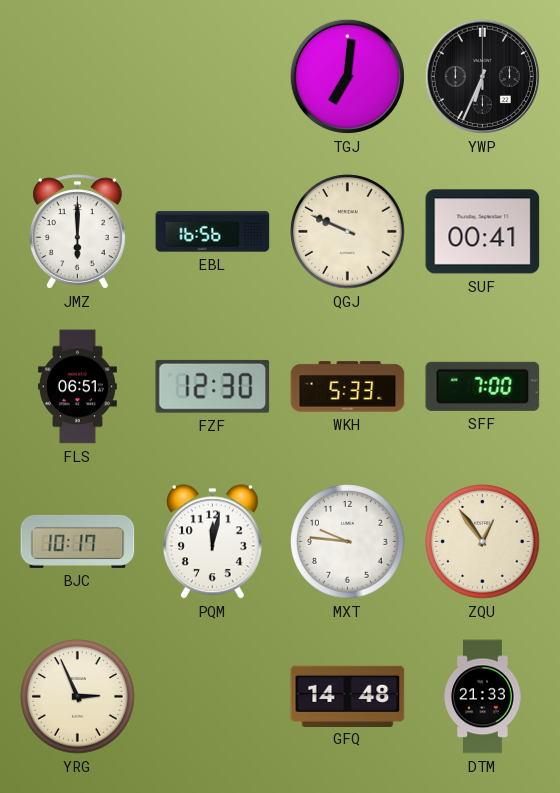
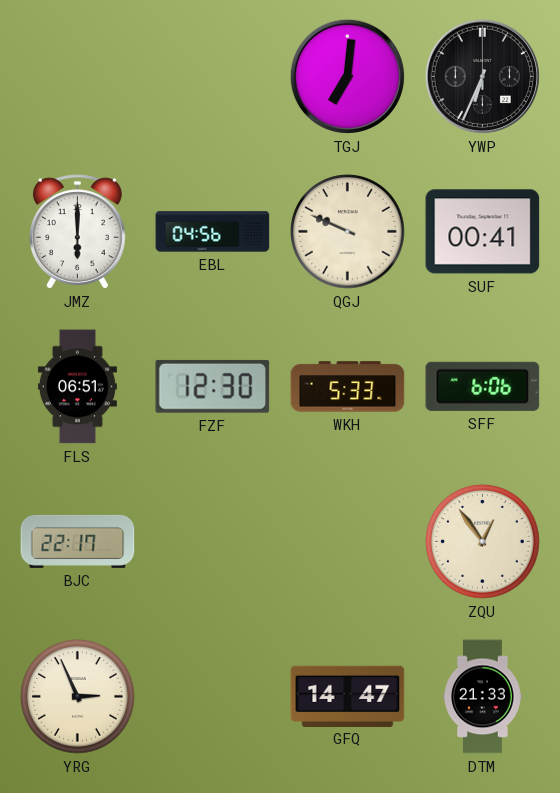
EBL: 16:56 -> 04:56 (213, 232)
SFF: 7:00 -> 6:06 (483, 386)
BJC: 10:17 -> 22:17 (78, 541)
PQM: 12:02 -> none (212, 542)
MXT: 9:46 -> none (348, 542)
GFQ: 14:48 -> 14:47 (348, 696)
